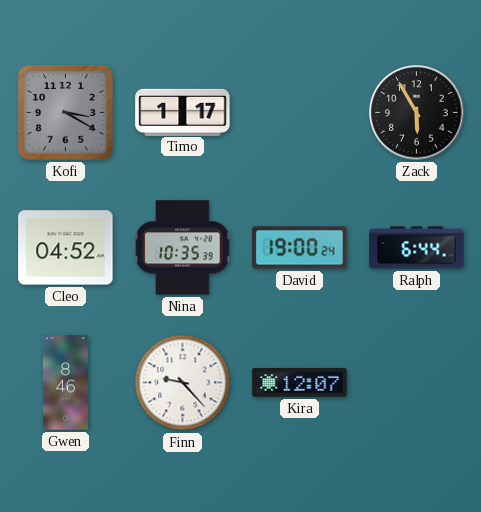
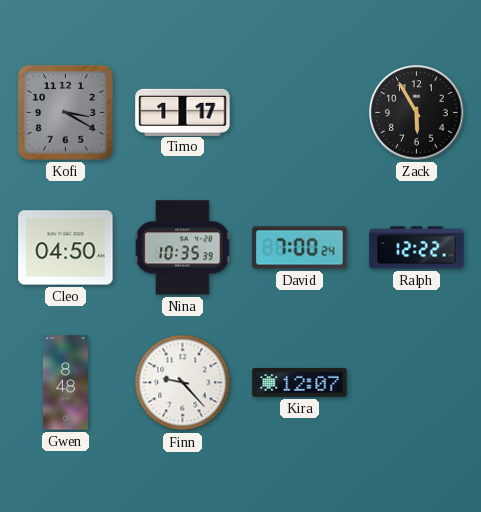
Cleo: 04:52 -> 04:50 (66, 248)
David: 19:00 -> 7:00 (300, 248)
Ralph: 6:44 -> 12:22 (417, 248)
Gwen: 8:46 -> 8:48 (65, 383)
